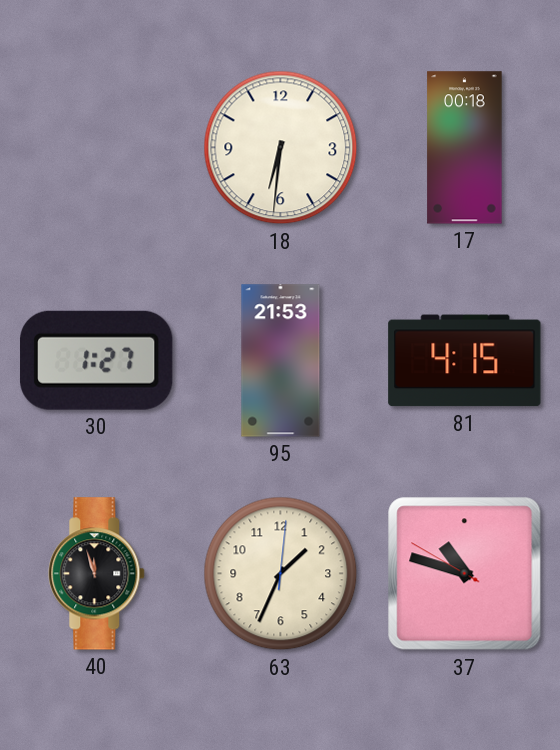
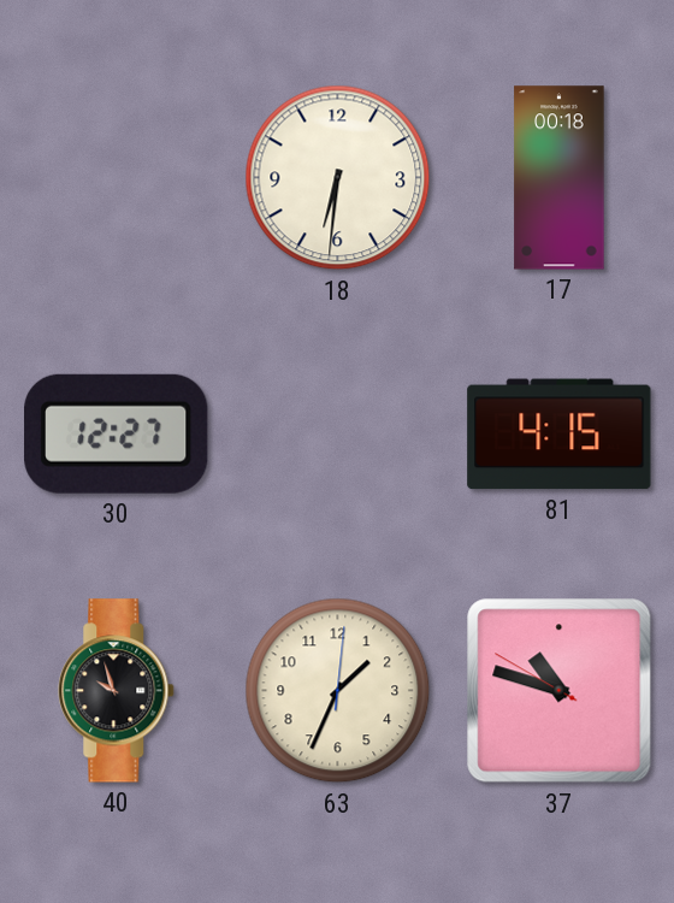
30: 1:27 -> 12:27 (117, 433)
95: 21:53 -> none (281, 361)
40: 11:57 -> 9:57 (117, 691)
